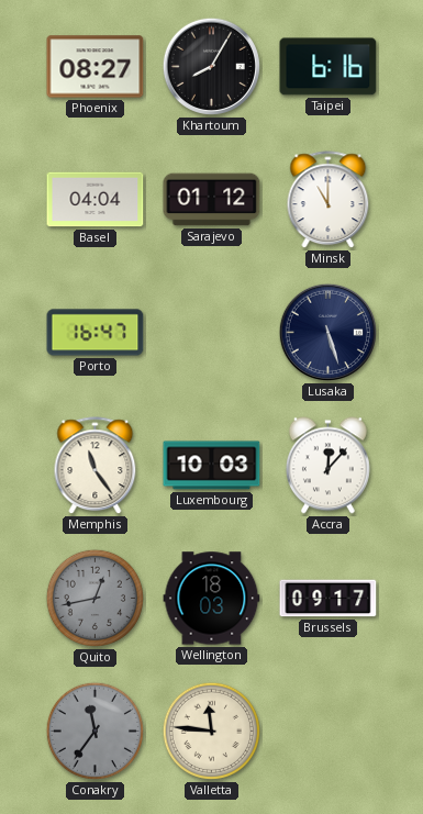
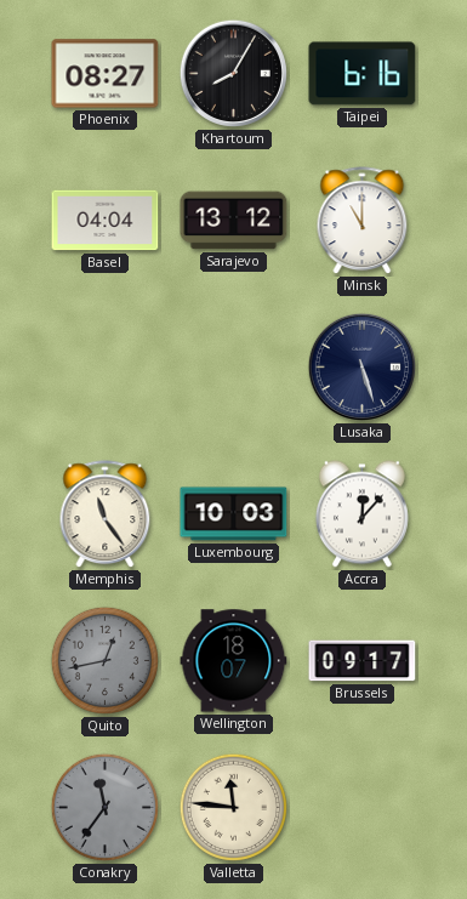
Sarajevo: 01:12 -> 13:12 (234, 221)
Porto: 16:47 -> none (96, 333)
Wellington: 18:03 -> 18:07 (234, 661)
